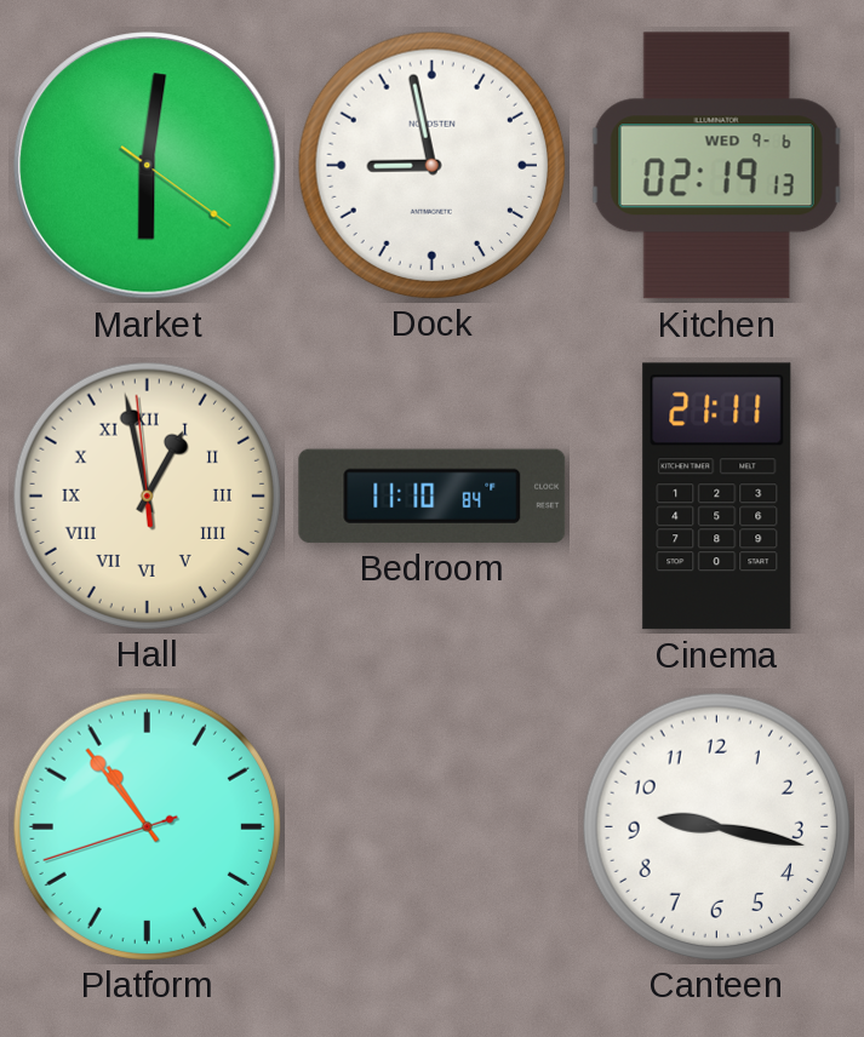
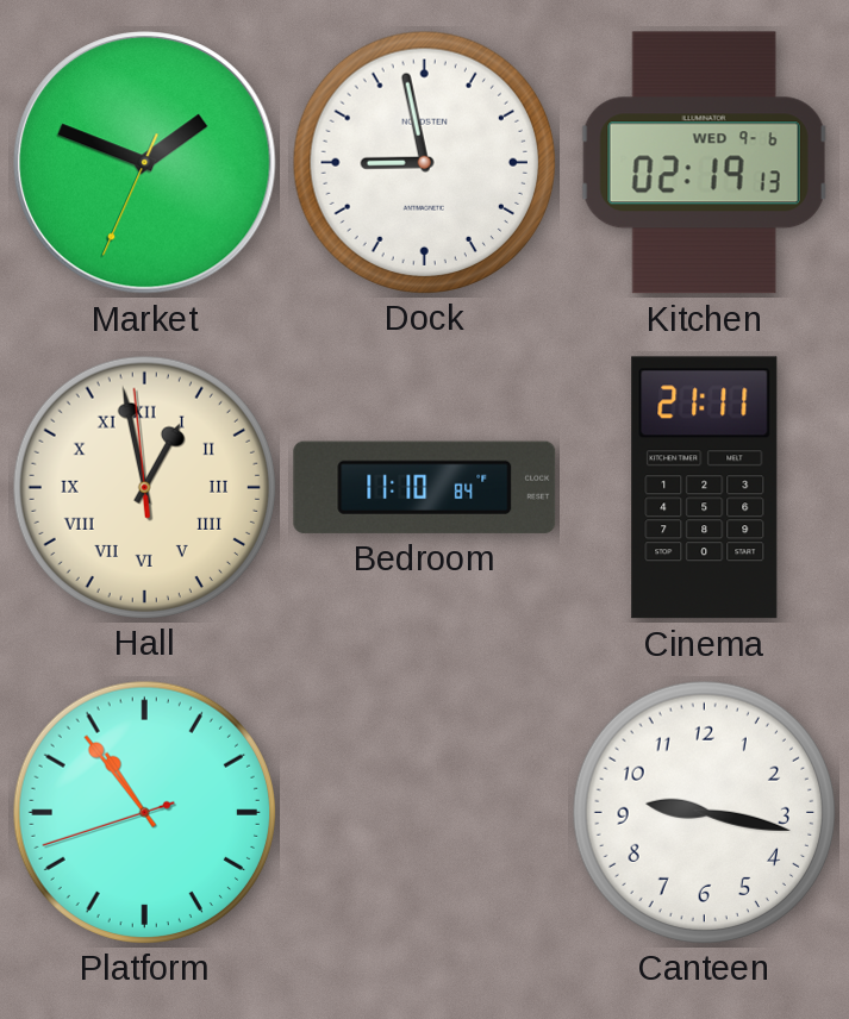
Market: 6:01 -> 1:48 (145, 163)
